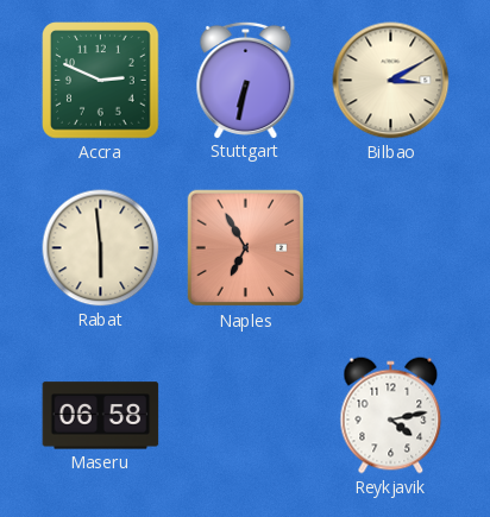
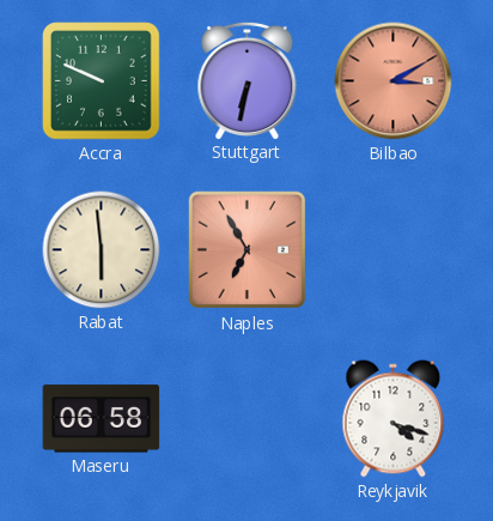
Accra: 2:49 -> 9:49 (102, 81)
Bilbao dial: cream -> salmon (394, 81)
Reykjavik: 4:13 -> 4:18 (394, 419)
